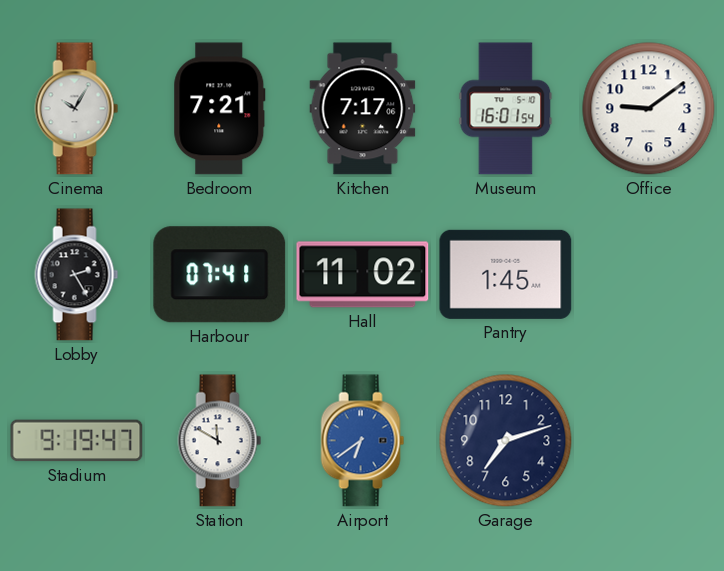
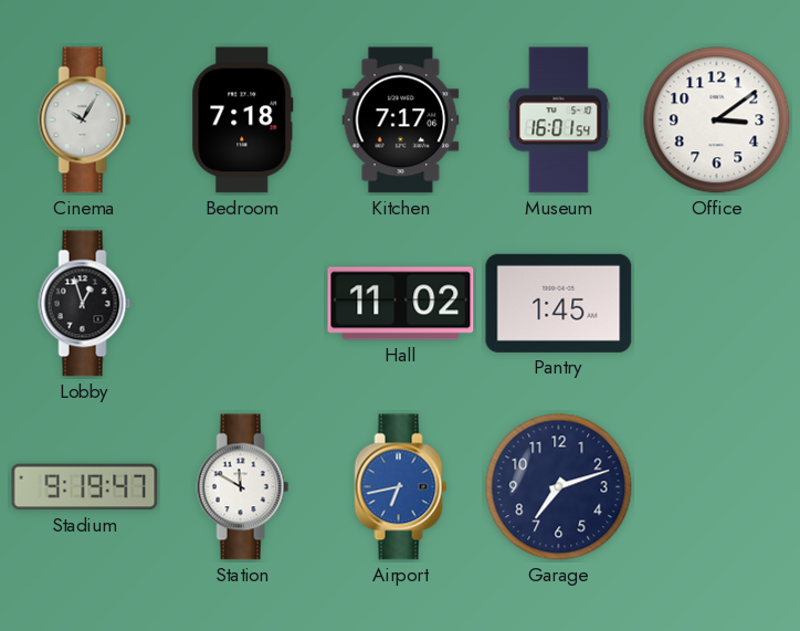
Bedroom: 7:21 -> 7:18 (243, 120)
Office: 9:09 -> 3:09 (717, 120)
Lobby: 2:25 -> 12:57 (85, 304)
Harbour: 07:41 -> none (220, 275)
Airport: 6:39 -> 6:43 (401, 487)
